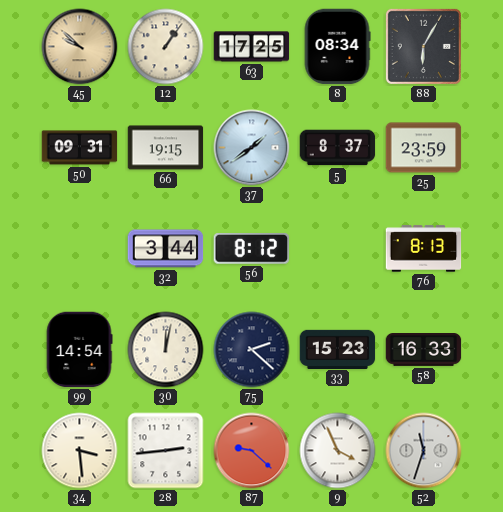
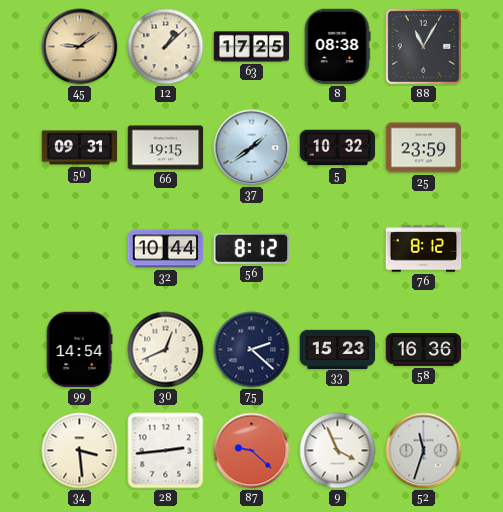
45: 9:52 -> 9:09 (80, 47)
12: 1:06 -> 1:08 (166, 47)
8: 08:34 -> 08:38 (337, 47)
88: 6:05 -> 11:05 (423, 46)
5: 8:37 -> 10:32 (338, 148)
32: 3:44 -> 10:44 (166, 249)
76: 8:13 -> 8:12 (424, 249)
30: 12:02 -> 12:41 (166, 350)
58: 16:33 -> 16:36 (424, 350)
